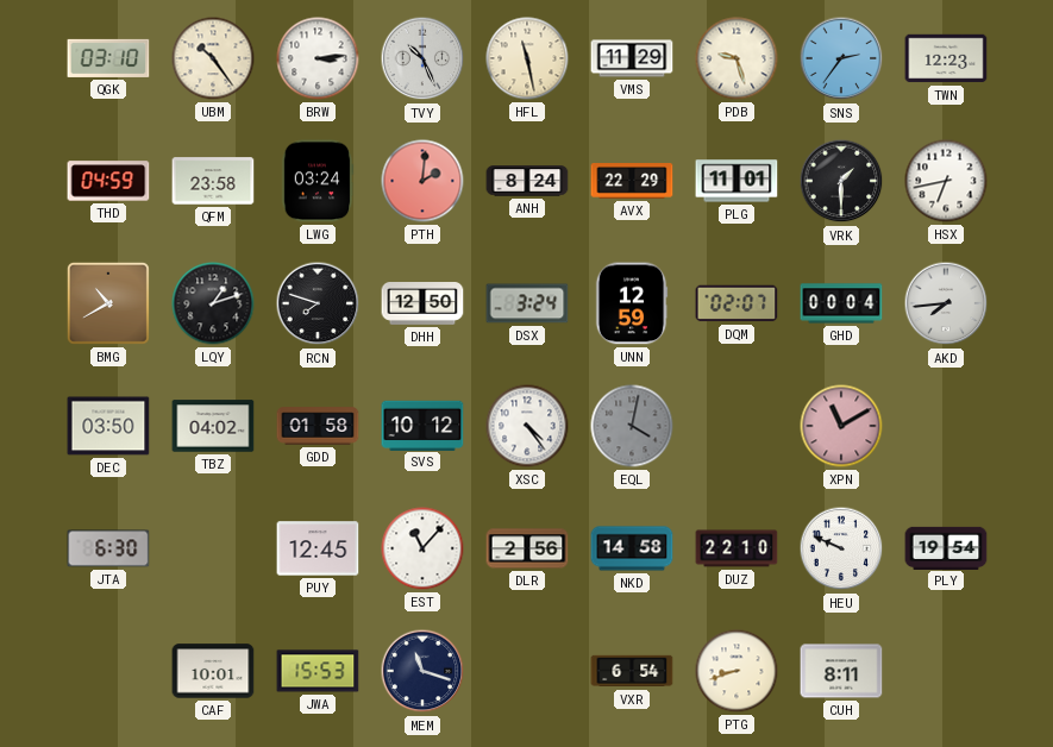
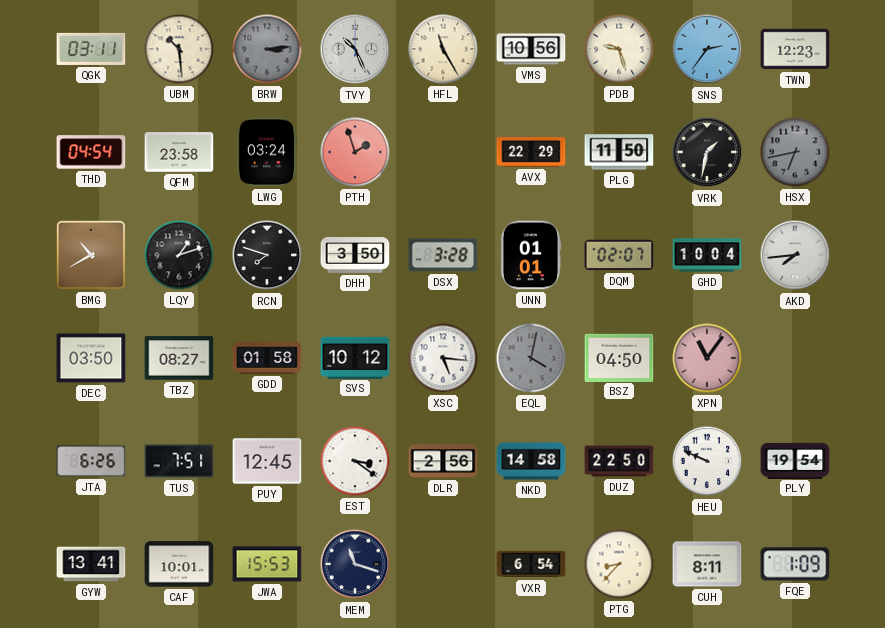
QGK: 03:10 -> 03:11 (91, 49)
UBM: 10:24 -> 10:29 (179, 49)
BRW dial: white -> grey (267, 49)
HFL: 11:28 -> 11:25 (443, 49)
VMS: 11:29 -> 10:56 (531, 49)
THD: 04:59 -> 04:54 (91, 152)
PTH: 2:01 -> 1:57 (355, 152)
ANH: 8:24 -> none (527, 181)
PLG: 11:01 -> 11:50 (619, 152)
VRK: 1:30 -> 1:32 (707, 152)
HSX dial: white -> grey (795, 152)
DHH: 12:50 -> 3:50 (355, 256)
DSX: 3:24 -> 3:28 (443, 255)
UNN: 12:59 -> 01:01 (531, 255)
GHD: 00:04 -> 10:04 (707, 255)
TBZ: 04:02 -> 08:27 (179, 358)
XSC: 4:24 -> 5:16 (443, 358)
BSZ: none -> 04:50 (619, 357)
XPN: 11:10 -> 11:06 (707, 358)
JTA: 6:30 -> 6:26 (91, 461)
TUS: none -> 7:51 (179, 461)
EST: 11:07 -> 3:21 (355, 461)
DUZ: 22:10 -> 22:50 (619, 461)
GYW: none -> 13:41 (91, 564)
PTG: 8:42 -> 8:37 (619, 564)
FQE: none -> 1:09 (795, 564)
